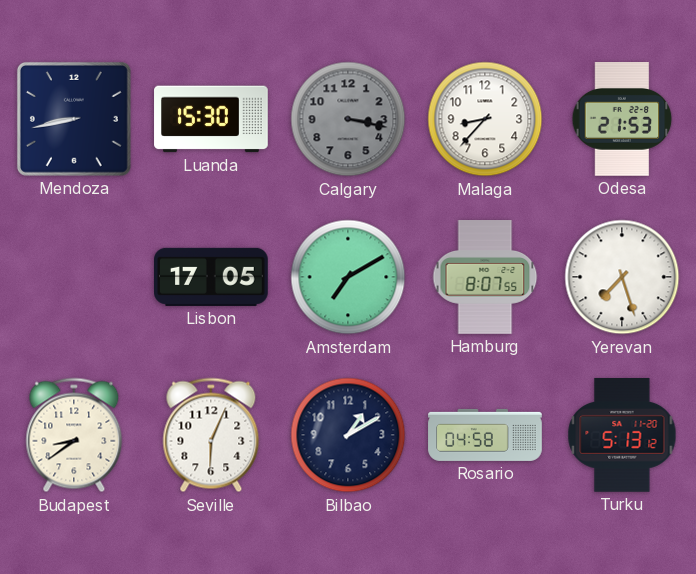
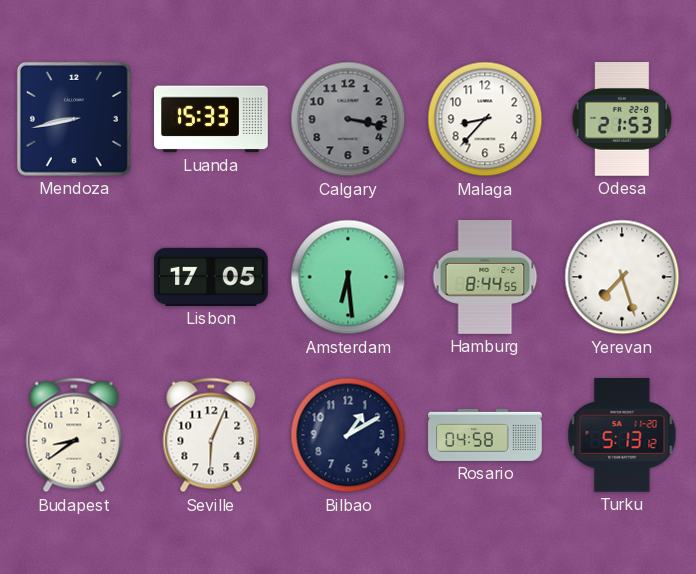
Luanda: 15:30 -> 15:33 (211, 119)
Amsterdam: 7:10 -> 6:29 (348, 277)
Hamburg: 8:07 -> 8:44 (485, 277)
